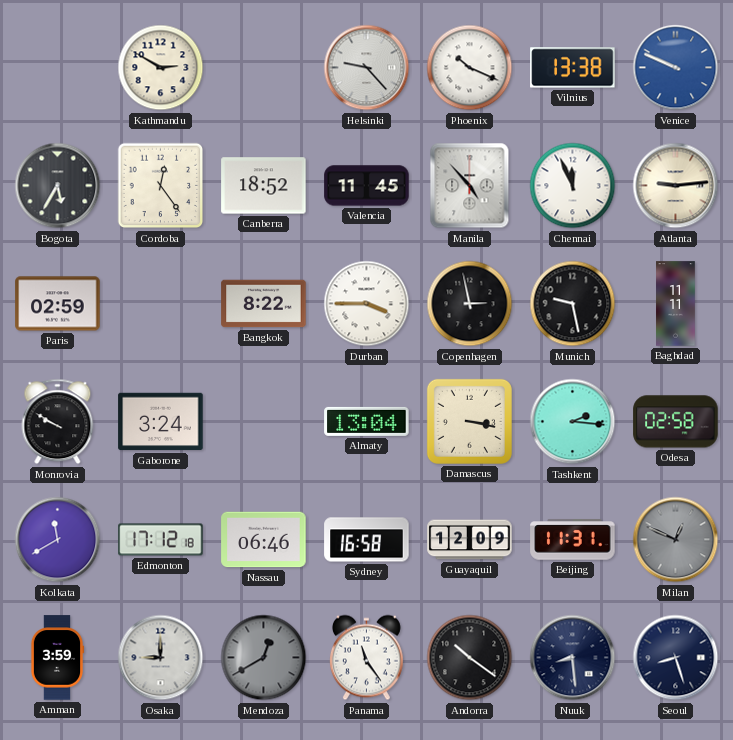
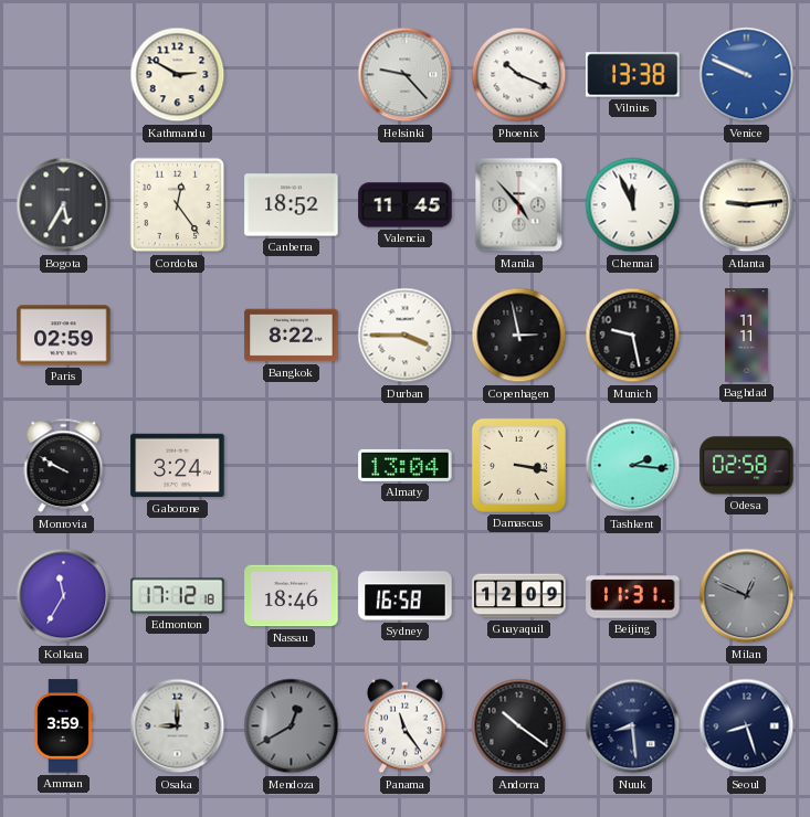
Kolkata: 11:40 -> 11:35 (64, 596)
Nassau: 06:46 -> 18:46 (292, 596)
